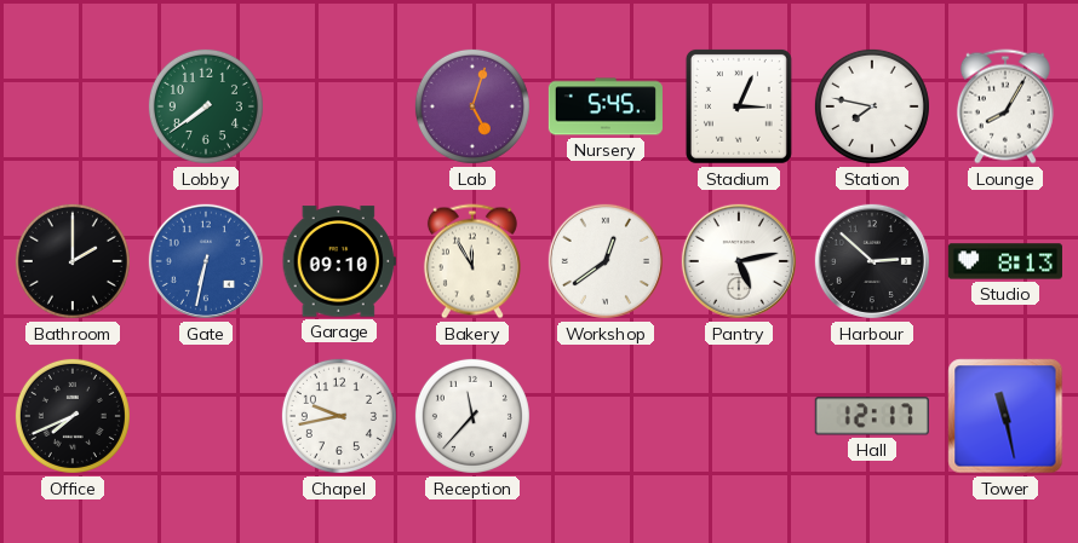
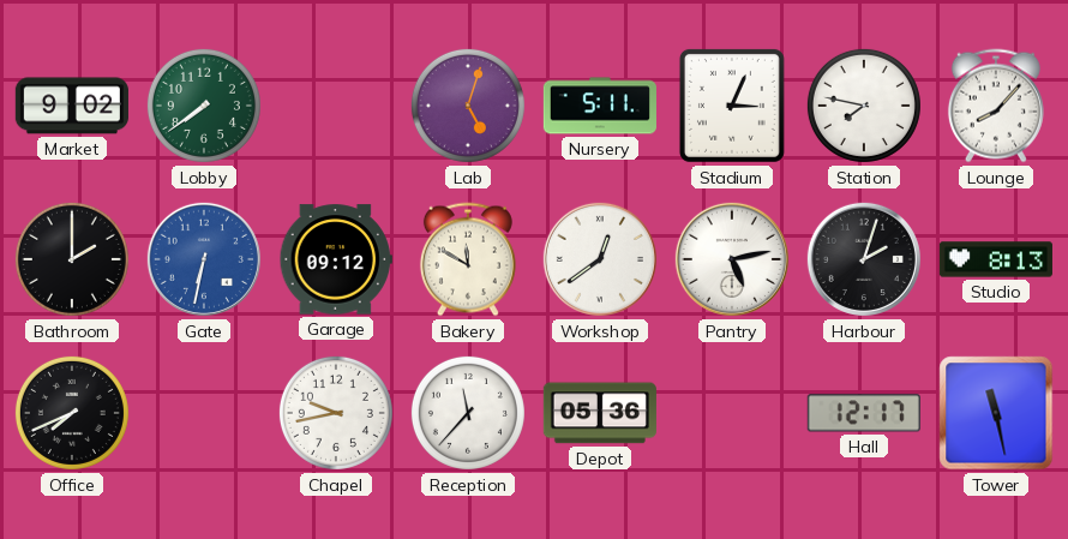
Market: none -> 9:02 (72, 106)
Nursery: 5:45 -> 5:11 (600, 106)
Lounge: 8:05 -> 8:07 (996, 106)
Garage: 09:10 -> 09:12 (336, 259)
Bakery: 11:55 -> 11:50 (468, 259)
Harbour: 2:52 -> 2:03 (864, 259)
Depot: none -> 05:36 (600, 413)
